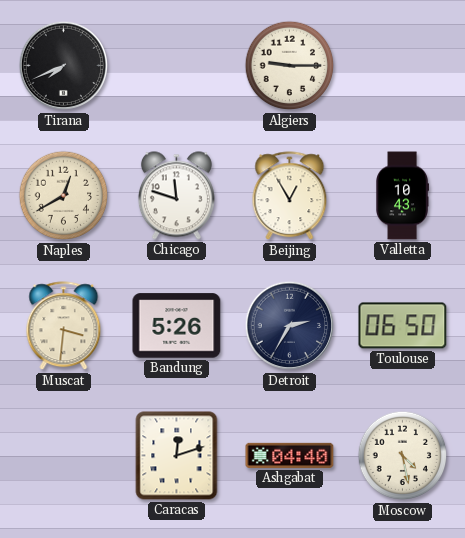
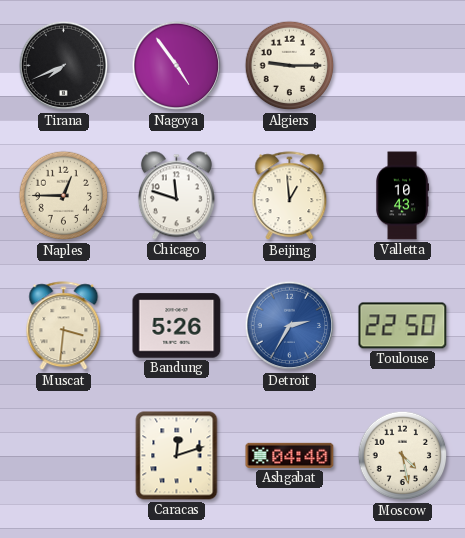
Nagoya: none -> 4:54 (177, 66)
Naples: 12:40 -> 12:45 (64, 196)
Beijing: 12:55 -> 12:59 (290, 196)
Detroit dial: navy -> blue (290, 326)
Toulouse: 06:50 -> 22:50 (403, 326)
